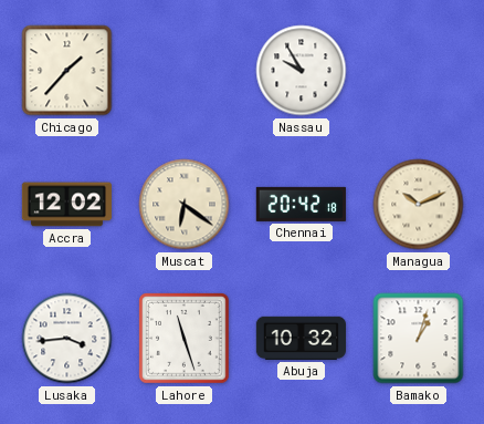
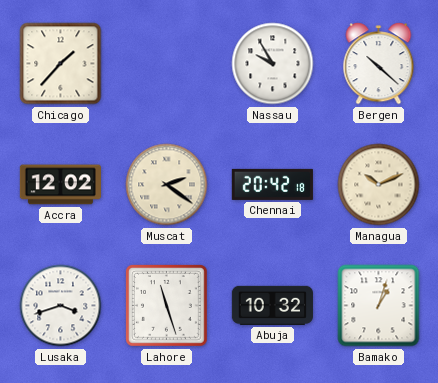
Bergen: none -> 10:22 (379, 64)
Muscat: 6:21 -> 2:21 (167, 185)
Lusaka: 3:44 -> 3:42 (61, 306)
